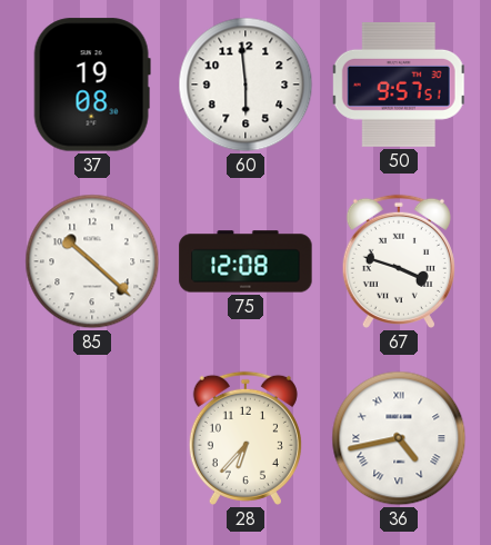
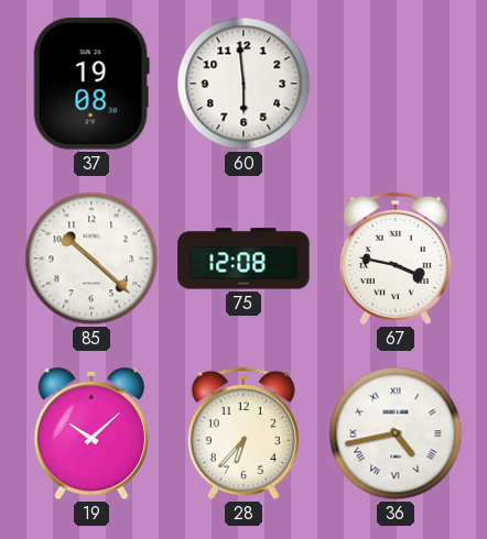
50: 9:57 -> none (399, 85)
67: 3:48 -> 3:47 (396, 258)
19: none -> 10:08 (90, 433)
